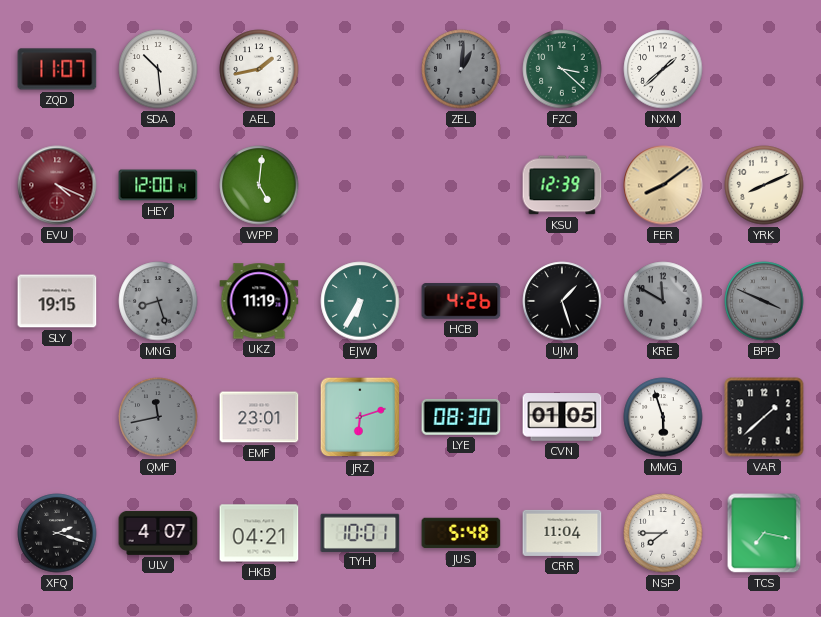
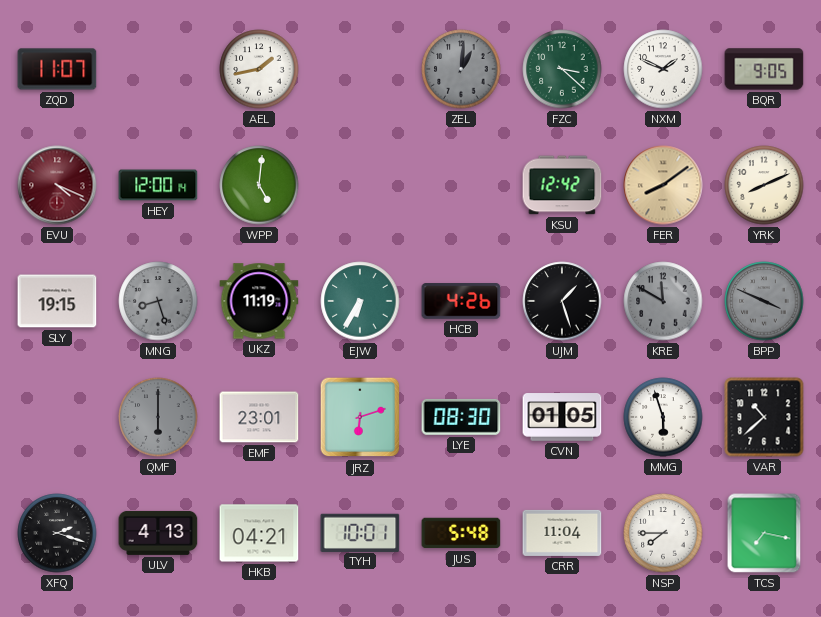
SDA: 10:29 -> none (158, 69)
NXM: 1:38 -> 1:49 (663, 69)
BQR: none -> 9:05 (764, 69)
KSU: 12:39 -> 12:42 (562, 185)
QMF: 11:43 -> 6:00 (158, 417)
VAR: 1:38 -> 10:38 (764, 417)
ULV: 4:07 -> 4:13 (158, 533)
